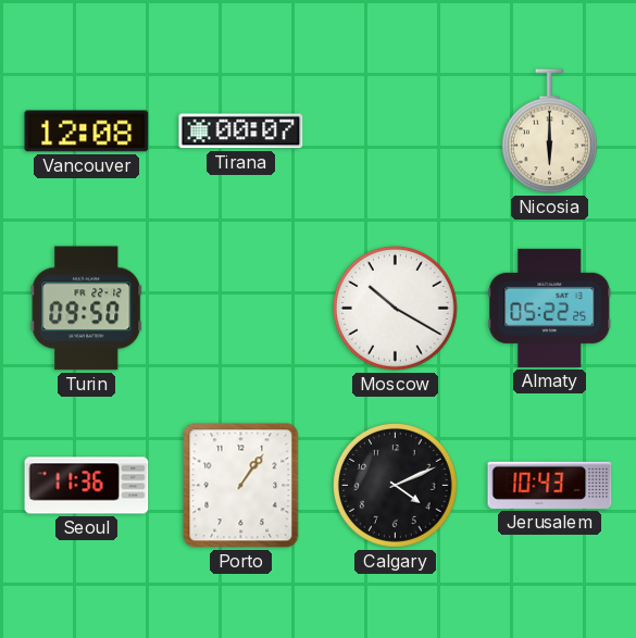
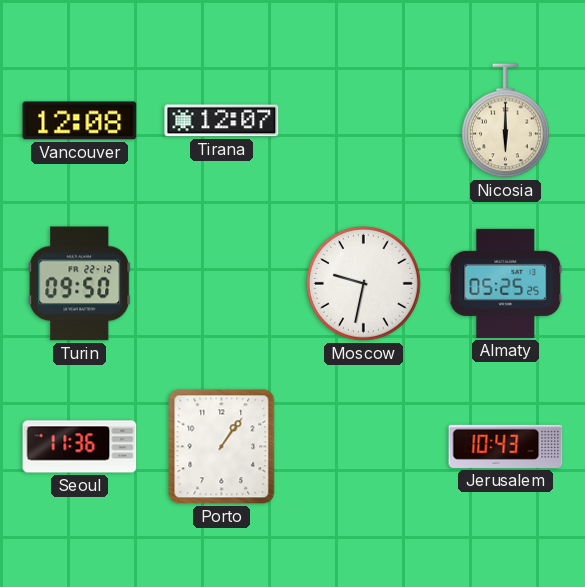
Tirana: 00:07 -> 12:07 (222, 121)
Moscow: 10:20 -> 9:32 (364, 284)
Almaty: 05:22 -> 05:25 (506, 283)
Calgary: 4:11 -> none (396, 486)
